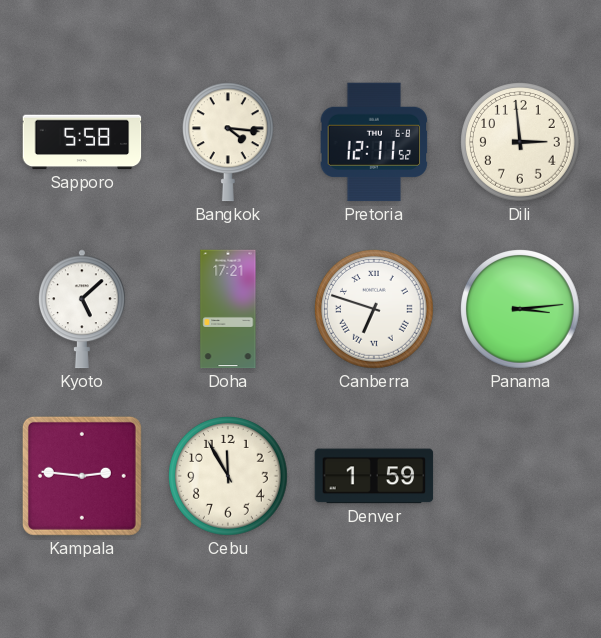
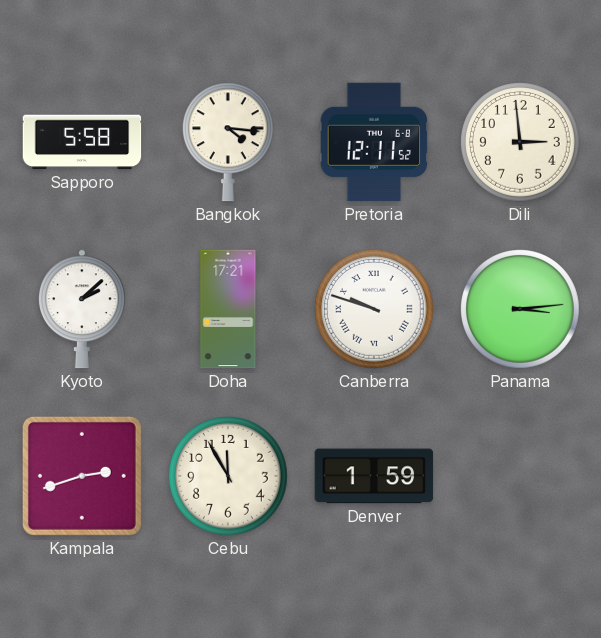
Kyoto: 5:08 -> 2:08 (82, 309)
Canberra: 6:48 -> 9:48 (375, 310)
Kampala: 2:46 -> 2:42 (82, 476)
